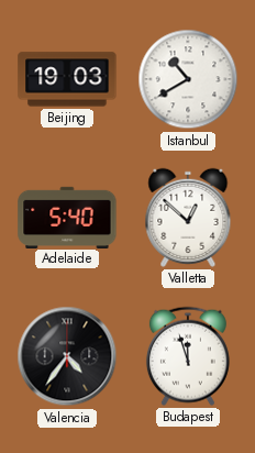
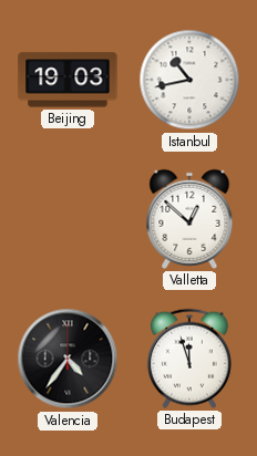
Istanbul: 10:40 -> 10:43 (189, 80)
Adelaide: 5:40 -> none (67, 217)
